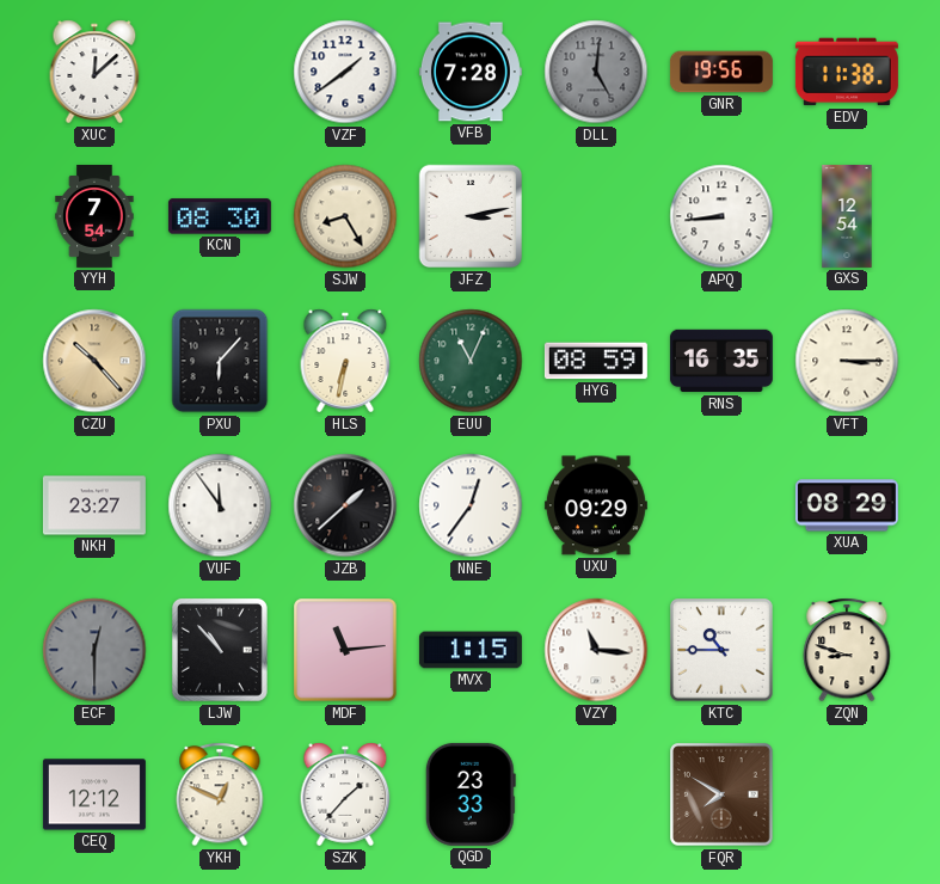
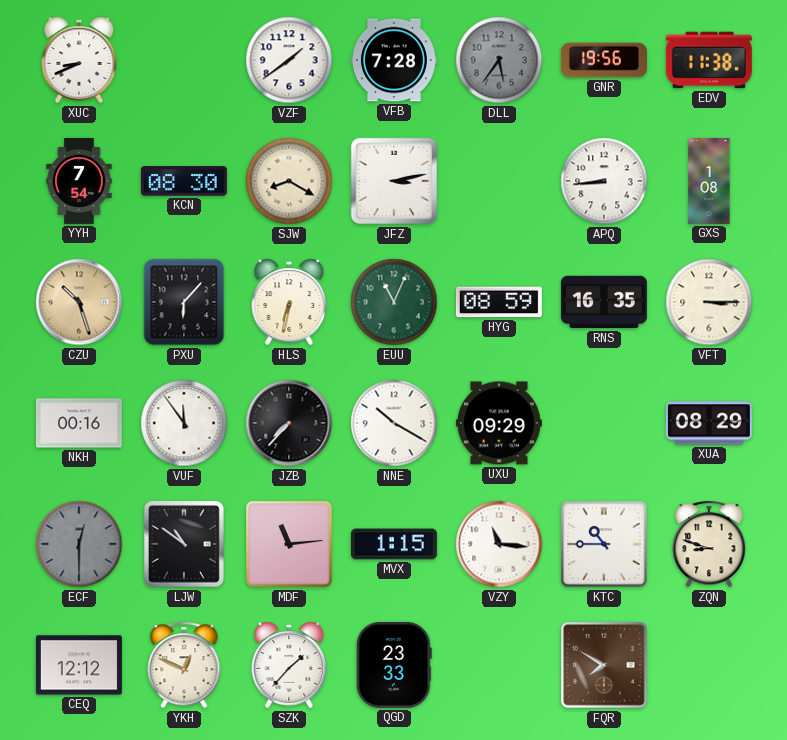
XUC: 12:08 -> 8:41 (79, 60)
DLL: 5:01 -> 5:36 (499, 60)
SJW: 8:25 -> 8:20 (289, 181)
GXS: 12:54 -> 1:08 (709, 181)
CZU: 10:23 -> 10:27 (79, 302)
NKH: 23:27 -> 00:16 (79, 423)
JZB: 1:38 -> 7:37 (289, 423)
NNE: 12:36 -> 10:20 (394, 423)
LJW: 10:53 -> 10:51 (184, 544)
